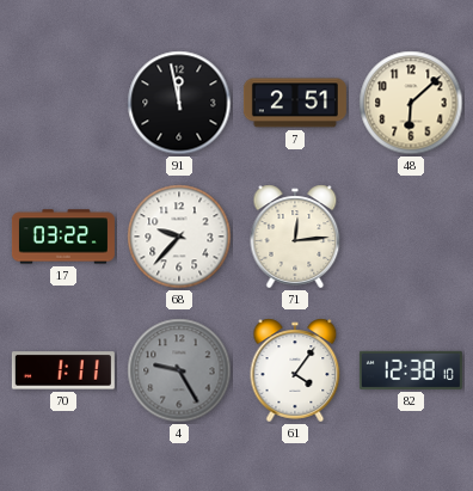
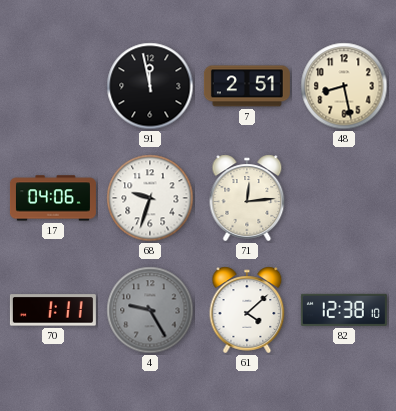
48: 6:08 -> 8:28 (344, 86)
17: 03:22 -> 04:06 (53, 198)
68: 9:37 -> 9:33 (150, 198)
61: 4:06 -> 4:08 (247, 310)
